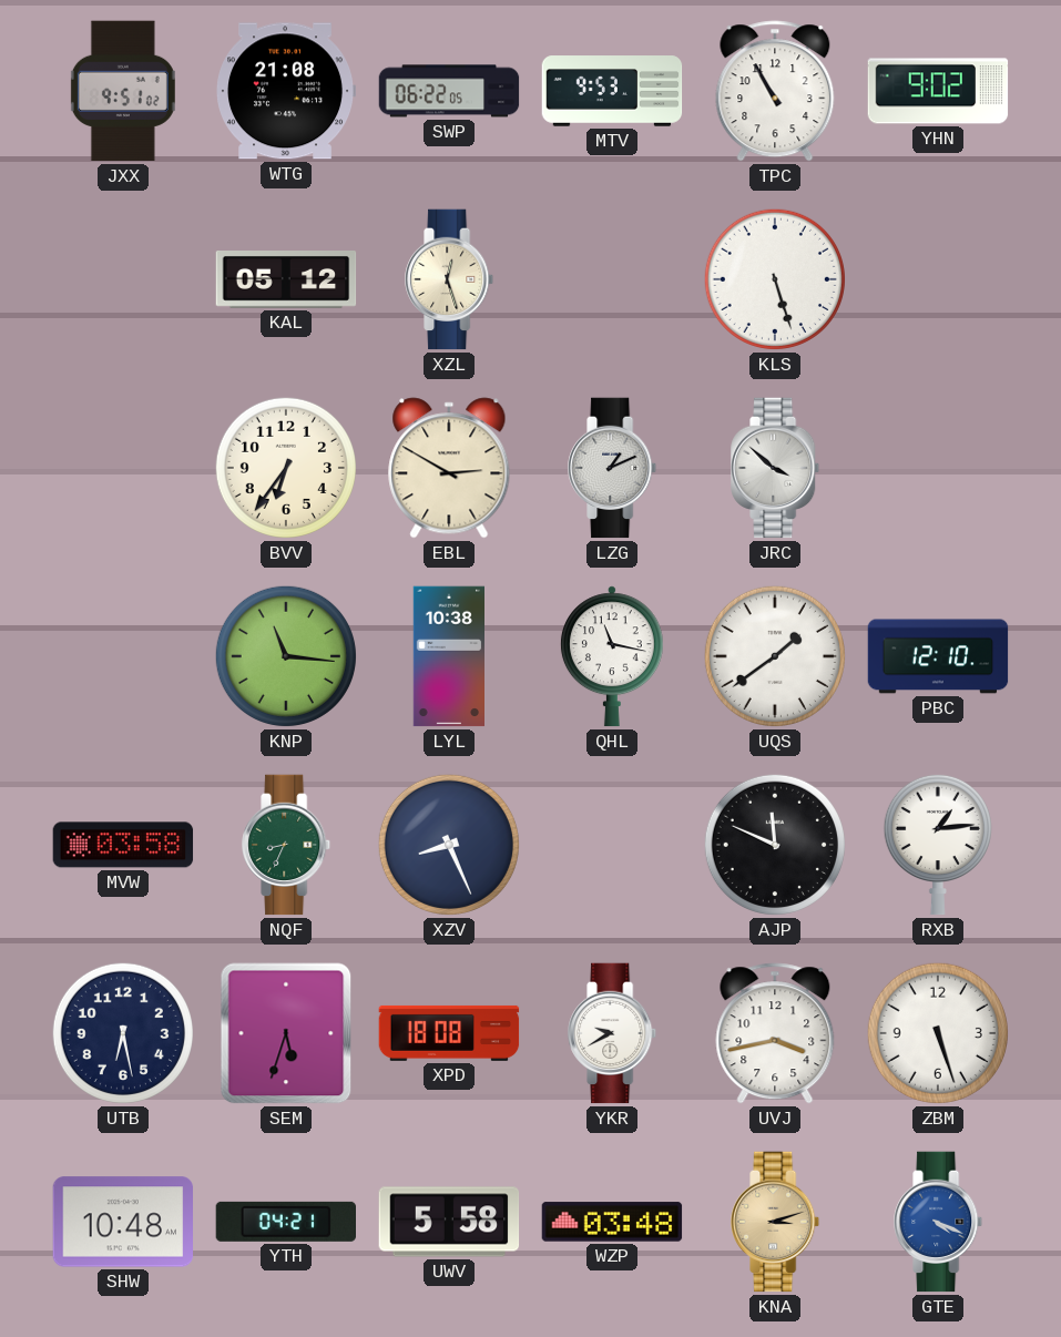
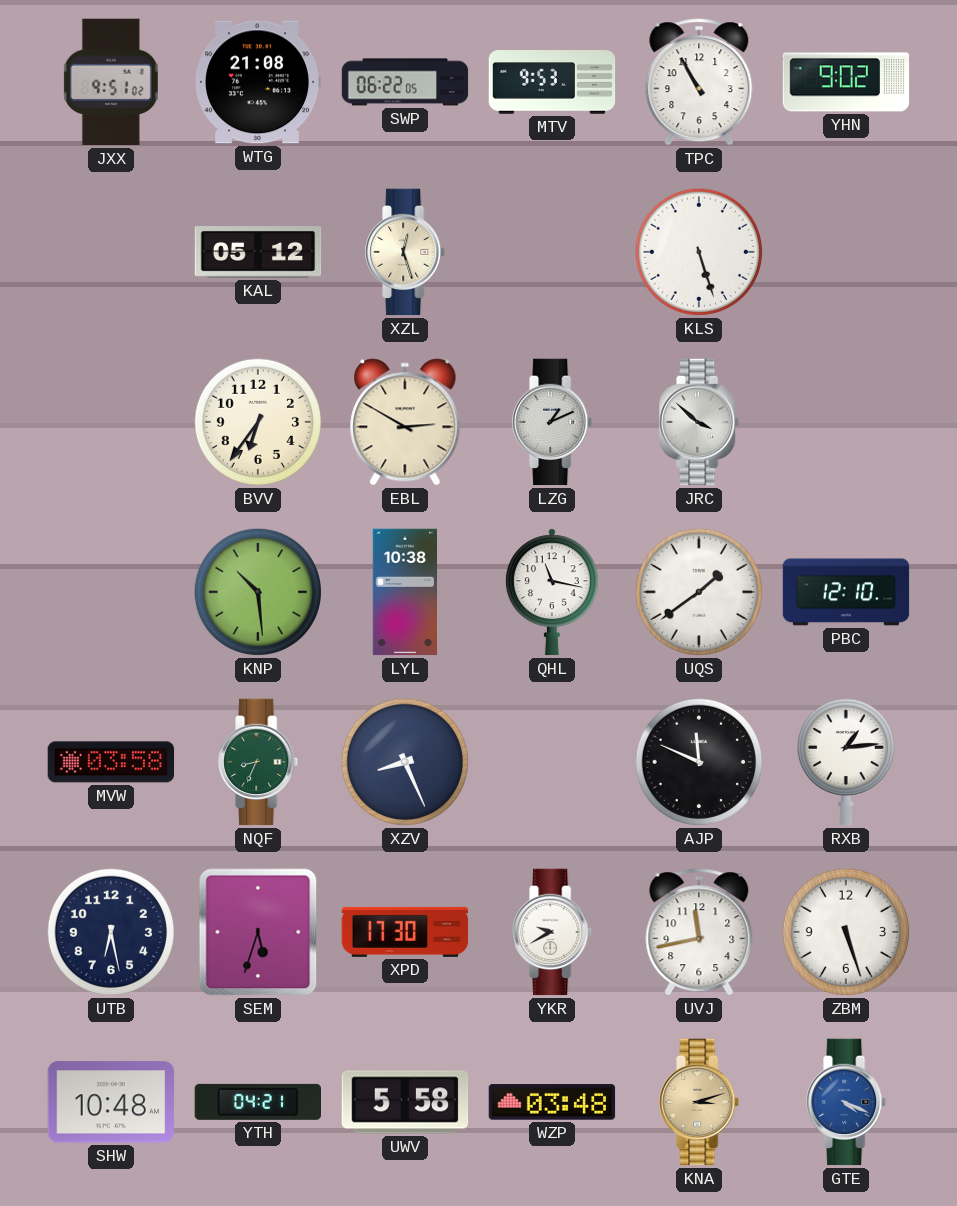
KNP: 11:16 -> 10:29 (258, 592)
XPD: 18:08 -> 17:30 (405, 932)
UVJ: 3:43 -> 11:43 (699, 932)
